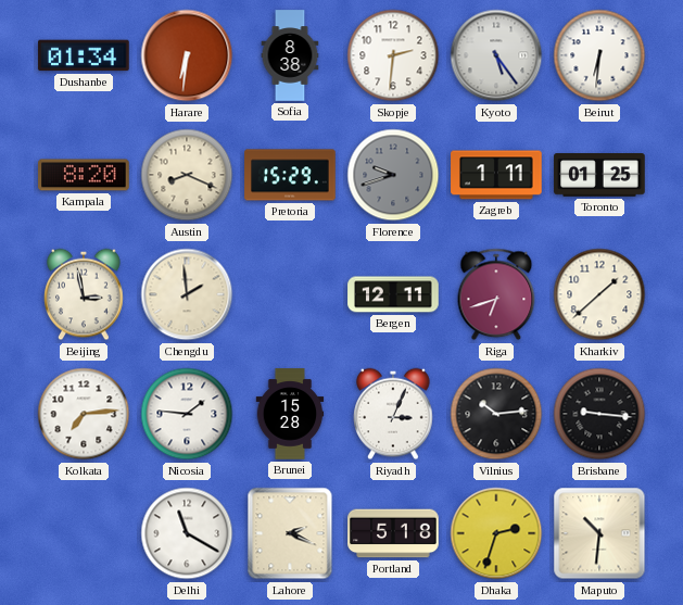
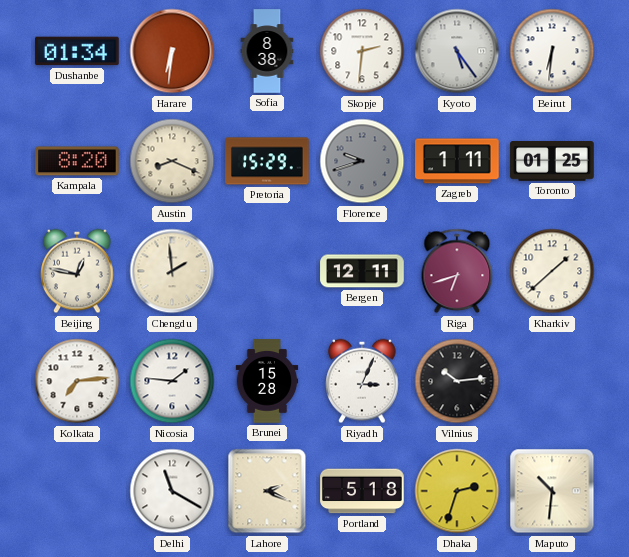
Beijing: 2:58 -> 12:47 (77, 271)
Brisbane: 9:16 -> none (599, 414)
